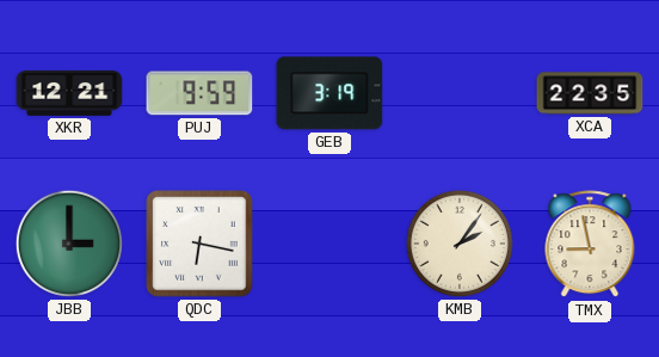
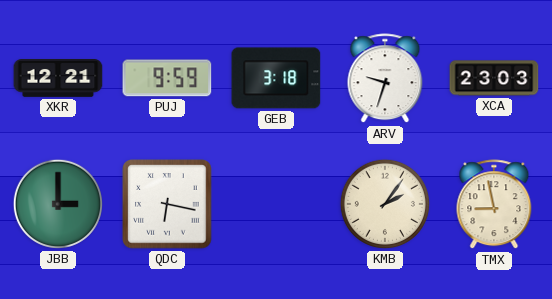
GEB: 3:19 -> 3:18 (276, 78)
ARV: none -> 9:33 (385, 79)
XCA: 22:35 -> 23:03 (494, 78)
